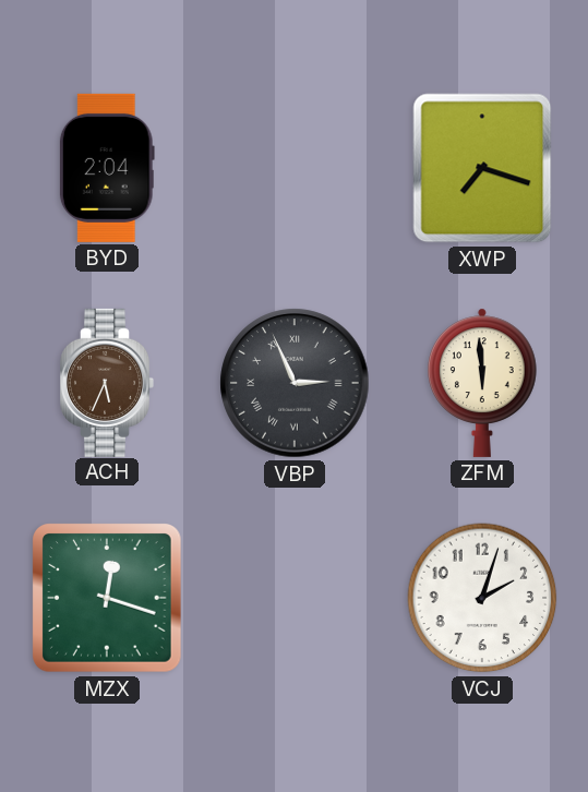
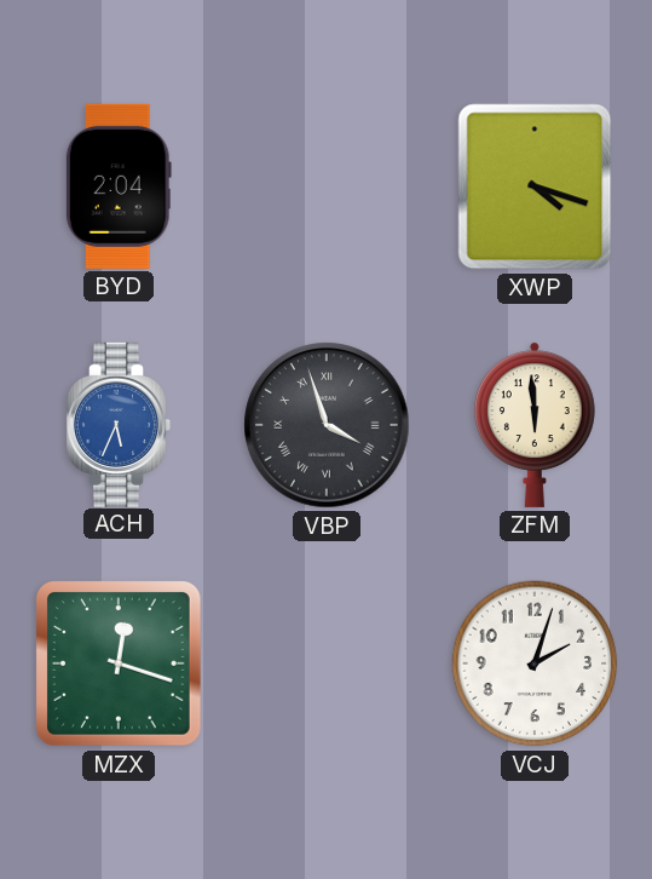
XWP: 7:18 -> 4:18 (535, 186)
ACH dial: brown -> blue (120, 425)
VBP: 2:56 -> 3:57 (327, 425)
